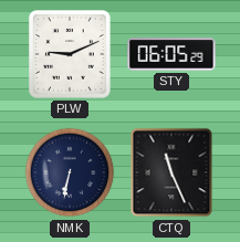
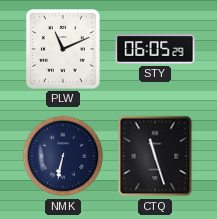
PLW: 9:11 -> 11:11 (63, 50)
CTQ: 11:26 -> 11:27 (155, 156)
